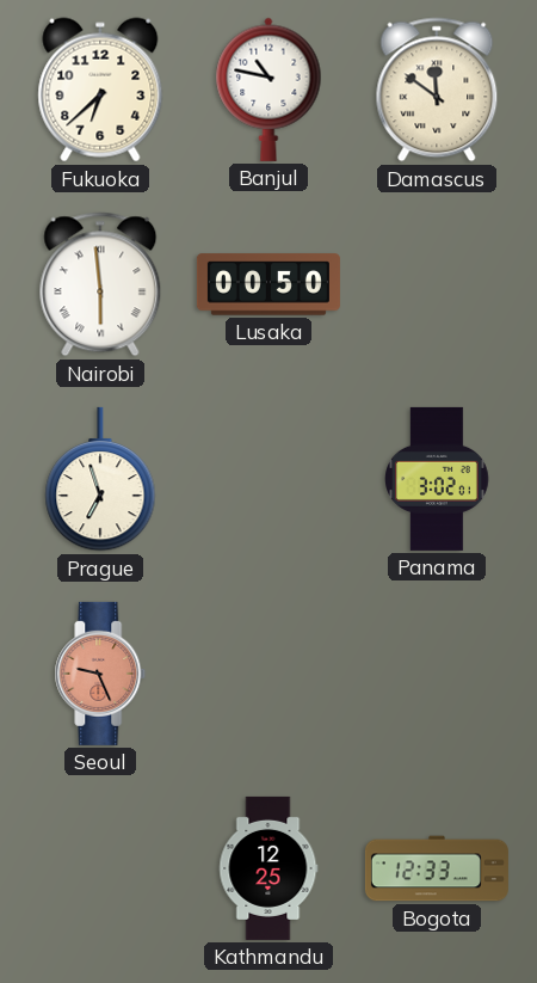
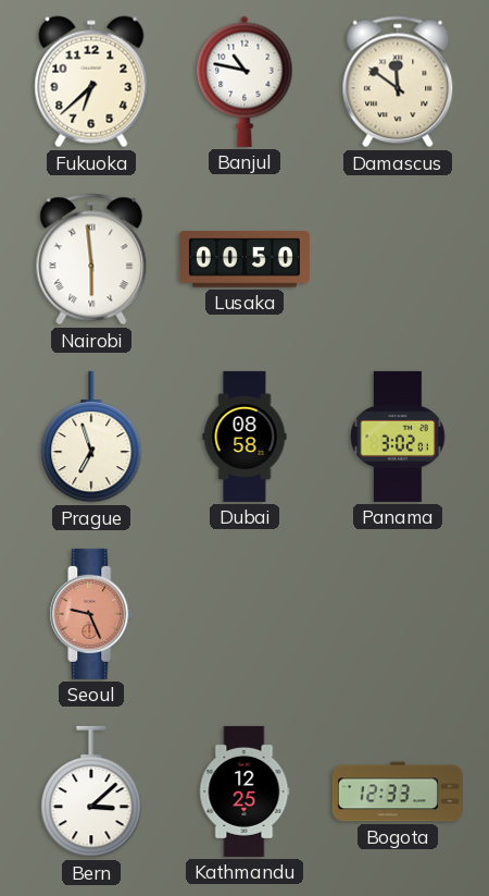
Dubai: none -> 08:58 (244, 437)
Bern: none -> 3:08 (91, 791)
